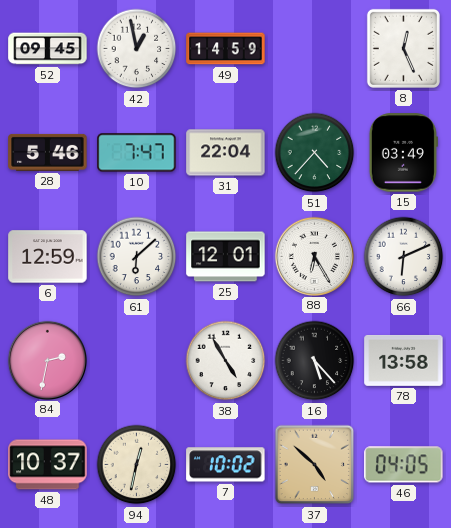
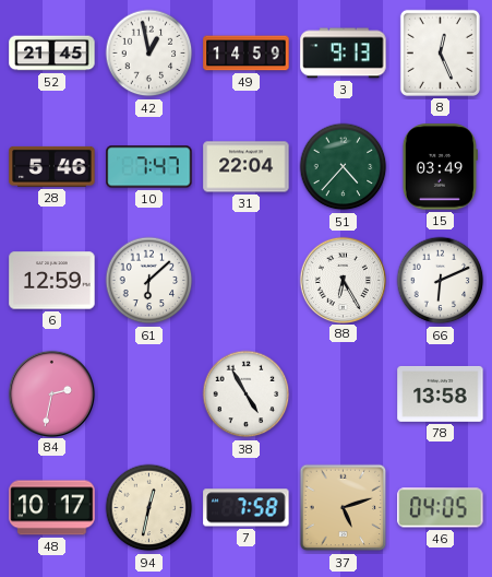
52: 09:45 -> 21:45 (52, 54)
3: none -> 9:13 (344, 54)
25: 12:01 -> none (226, 257)
16: 5:23 -> none (315, 361)
48: 10:37 -> 10:17 (52, 508)
7: 10:02 -> 7:58 (247, 508)
37: 4:52 -> 5:12 (344, 508)
